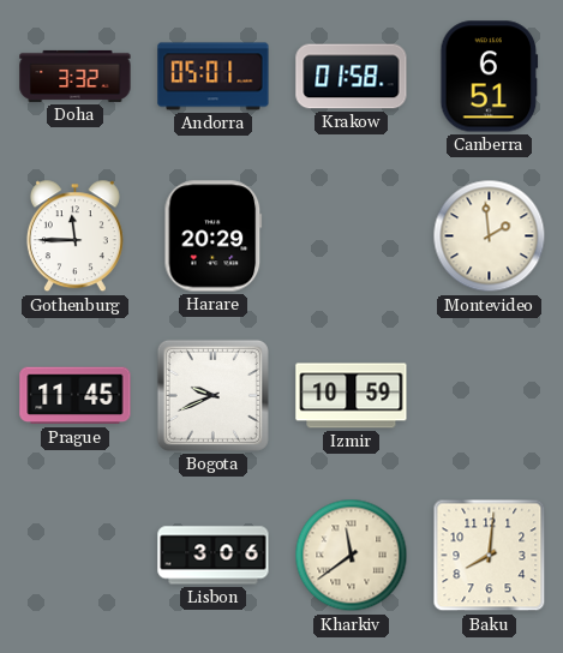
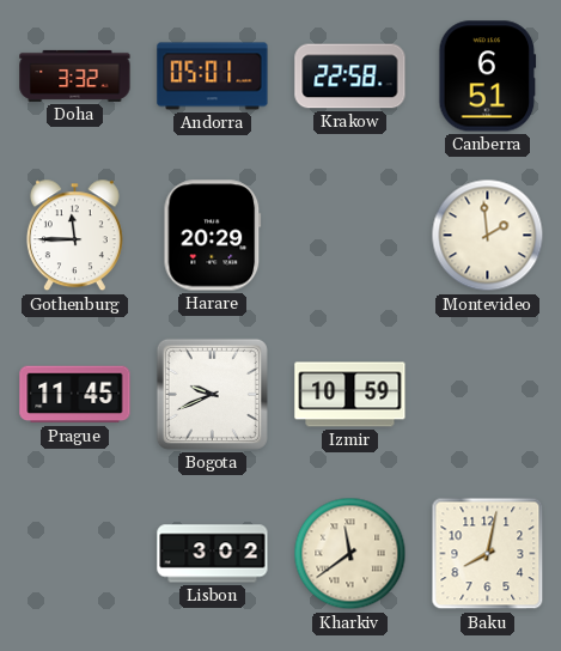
Krakow: 01:58 -> 22:58 (350, 77)
Lisbon: 3:06 -> 3:02 (213, 554)
Baku: 8:01 -> 8:02 (488, 554)
